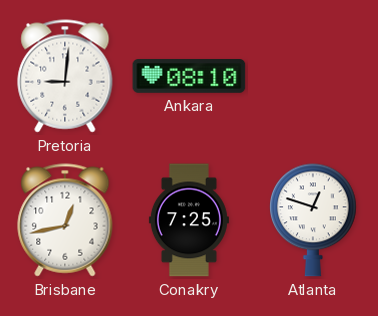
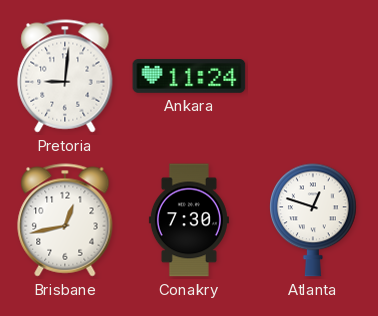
Ankara: 08:10 -> 11:24 (189, 77)
Conakry: 7:25 -> 7:30 (189, 220)
